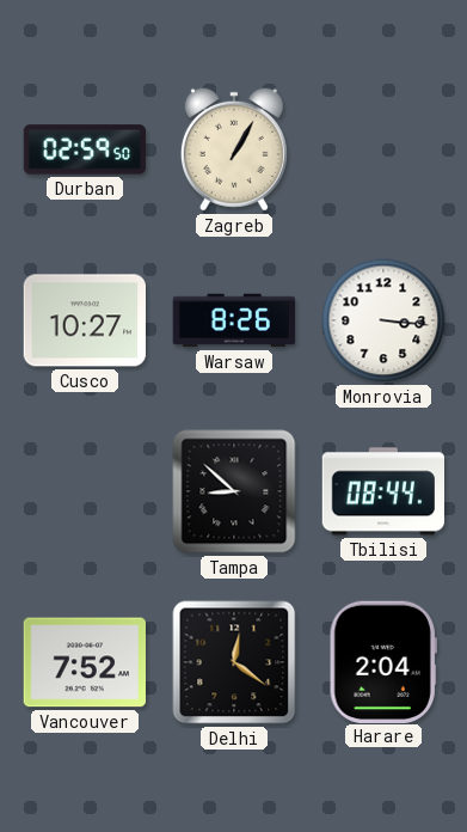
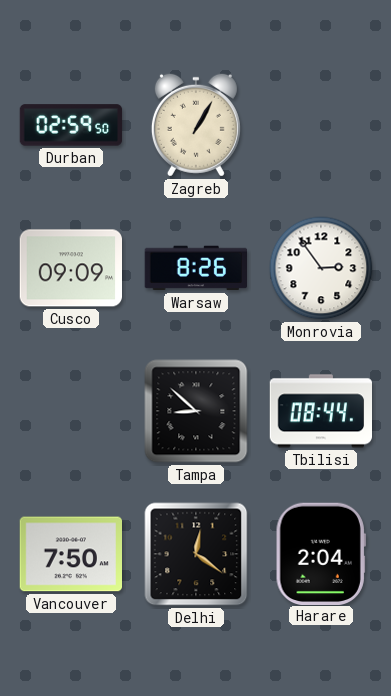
Cusco: 10:27 -> 09:09 (70, 268)
Monrovia: 3:16 -> 2:54 (321, 268)
Vancouver: 7:52 -> 7:50 (71, 554)
